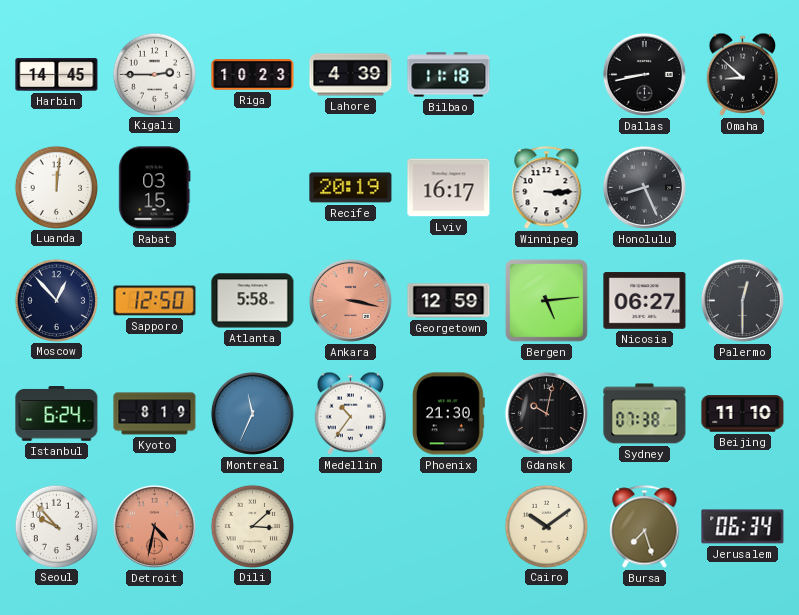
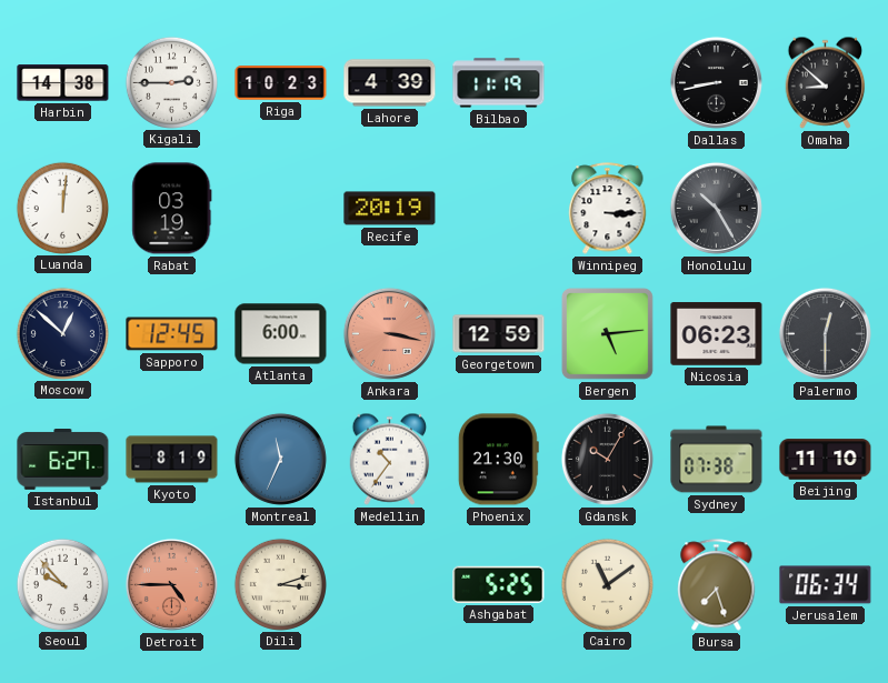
Harbin: 14:45 -> 14:38 (63, 83)
Bilbao: 11:18 -> 11:19 (499, 83)
Rabat: 03:15 -> 03:19 (172, 209)
Lviv: 16:17 -> none (449, 188)
Honolulu: 8:26 -> 10:25 (716, 208)
Moscow: 12:53 -> 12:52 (62, 333)
Sapporo: 12:50 -> 12:45 (172, 334)
Atlanta: 5:58 -> 6:00 (281, 334)
Nicosia: 06:27 -> 06:23 (717, 334)
Istanbul: 6:24 -> 6:27 (63, 460)
Gdansk: 10:02 -> 10:05 (607, 459)
Detroit: 4:32 -> 4:45 (171, 584)
Dili: 3:08 -> 3:12 (280, 584)
Ashgabat: none -> 5:25 (499, 584)
Cairo: 10:09 -> 11:09 (607, 584)
